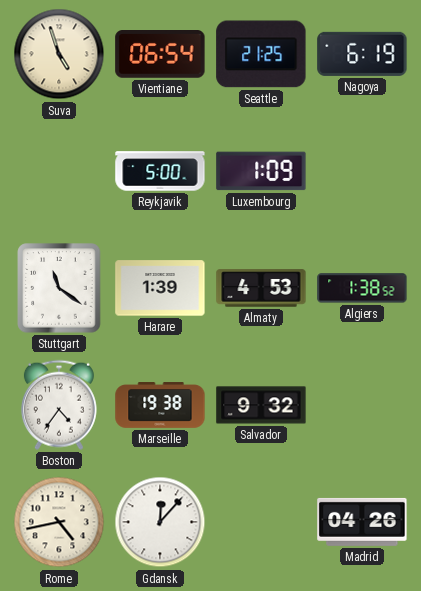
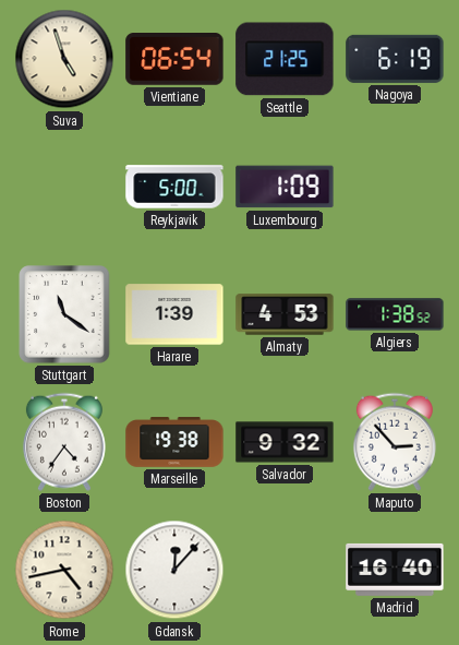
Maputo: none -> 2:53 (395, 442)
Madrid: 04:26 -> 16:40 (395, 570)
